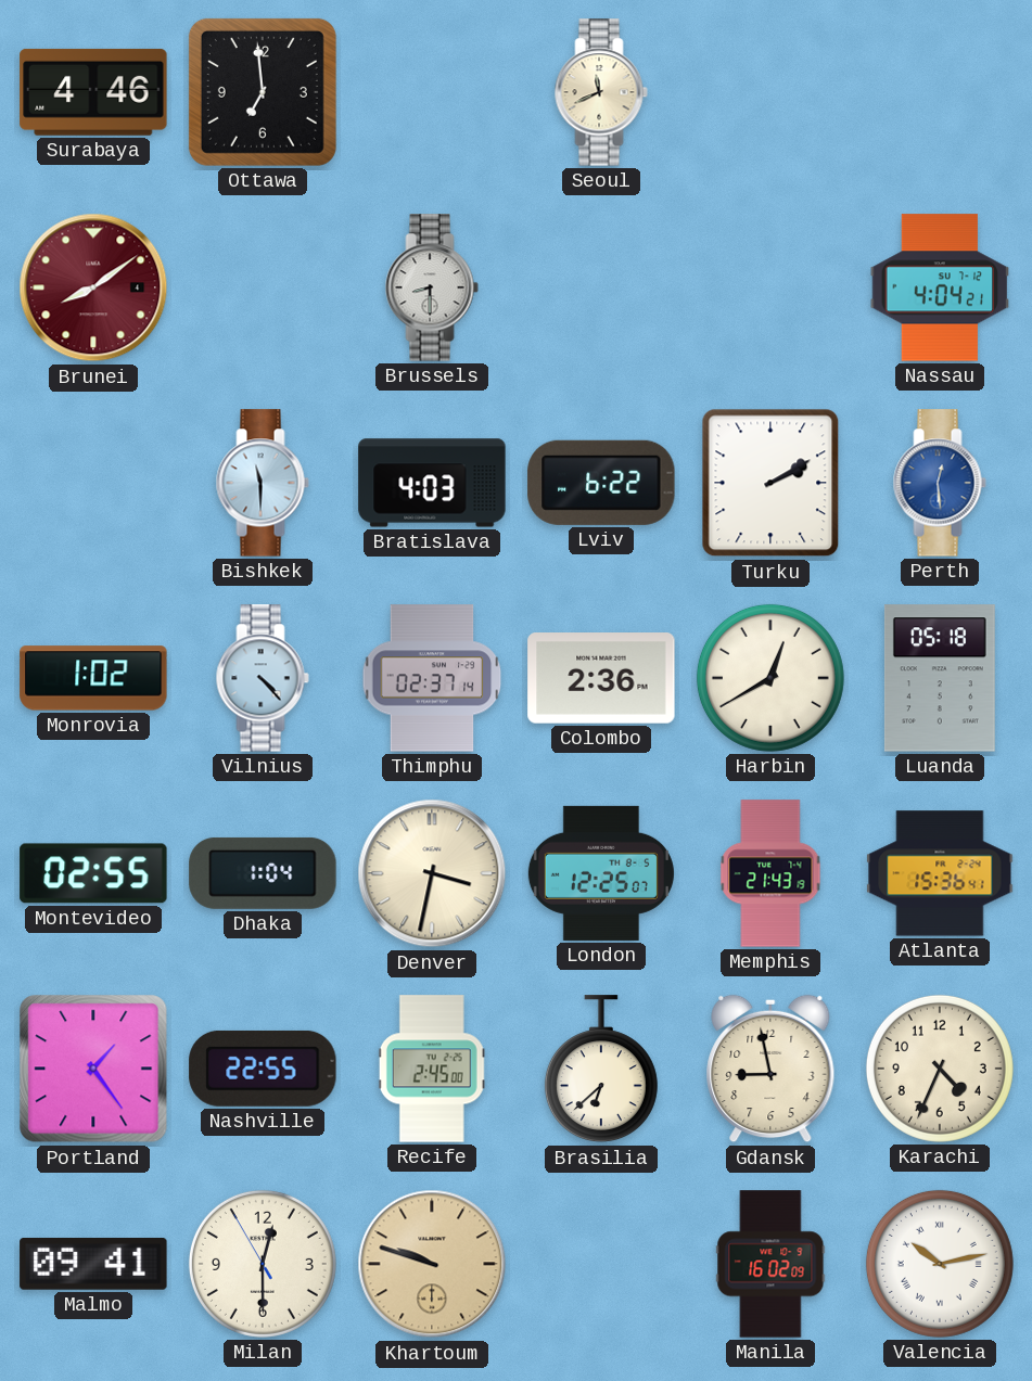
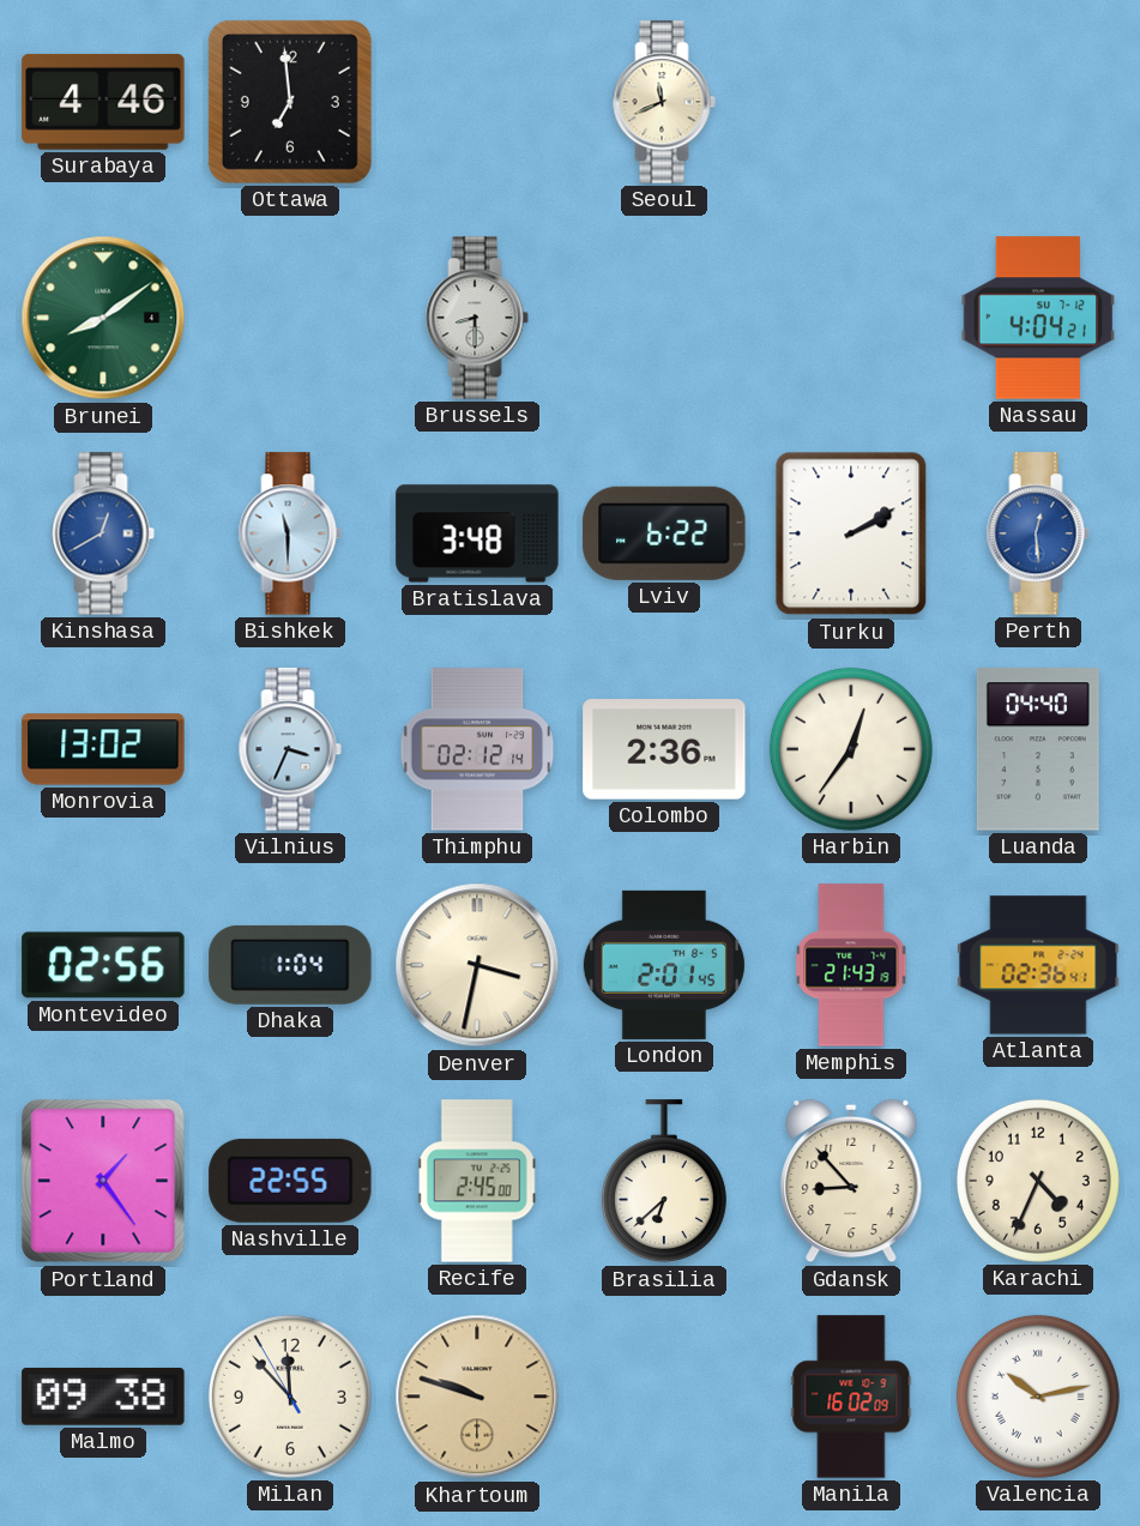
Brunei dial: burgundy -> green (103, 318)
Kinshasa: none -> 12:40 (103, 533)
Bratislava: 4:03 -> 3:48 (477, 533)
Monrovia: 1:02 -> 13:02 (103, 749)
Vilnius: 4:23 -> 3:34 (290, 749)
Thimphu: 02:37 -> 02:12 (477, 749)
Harbin: 12:40 -> 12:36 (851, 749)
Luanda: 05:18 -> 04:40 (1038, 749)
Montevideo: 02:55 -> 02:56 (103, 965)
London: 12:25 -> 2:01 (664, 965)
Atlanta: 15:36 -> 02:36 (1038, 965)
Gdansk: 8:58 -> 8:53 (851, 1181)
Malmo: 09:41 -> 09:38 (103, 1397)
Milan: 12:29 -> 11:52 (290, 1397)
